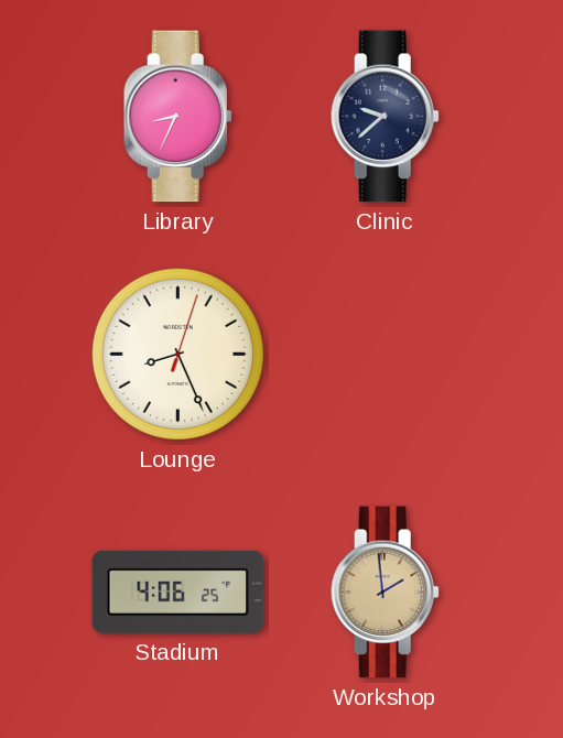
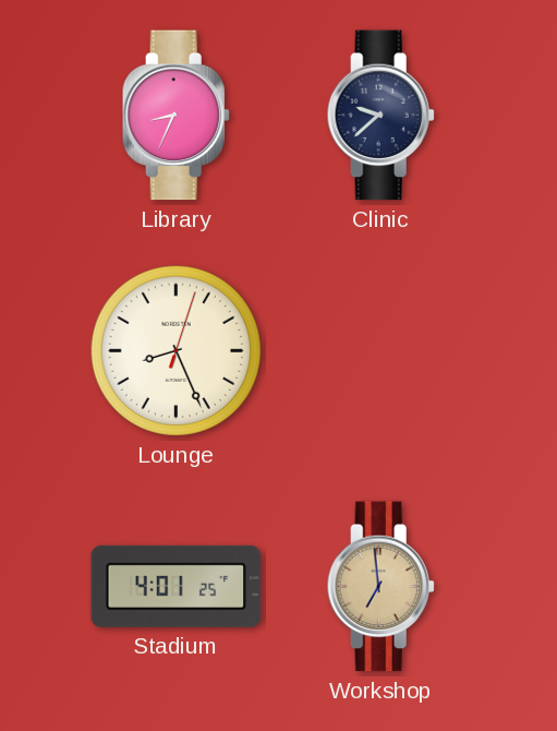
Stadium: 4:06 -> 4:01 (177, 586)
Workshop: 1:59 -> 6:59 (380, 587)
